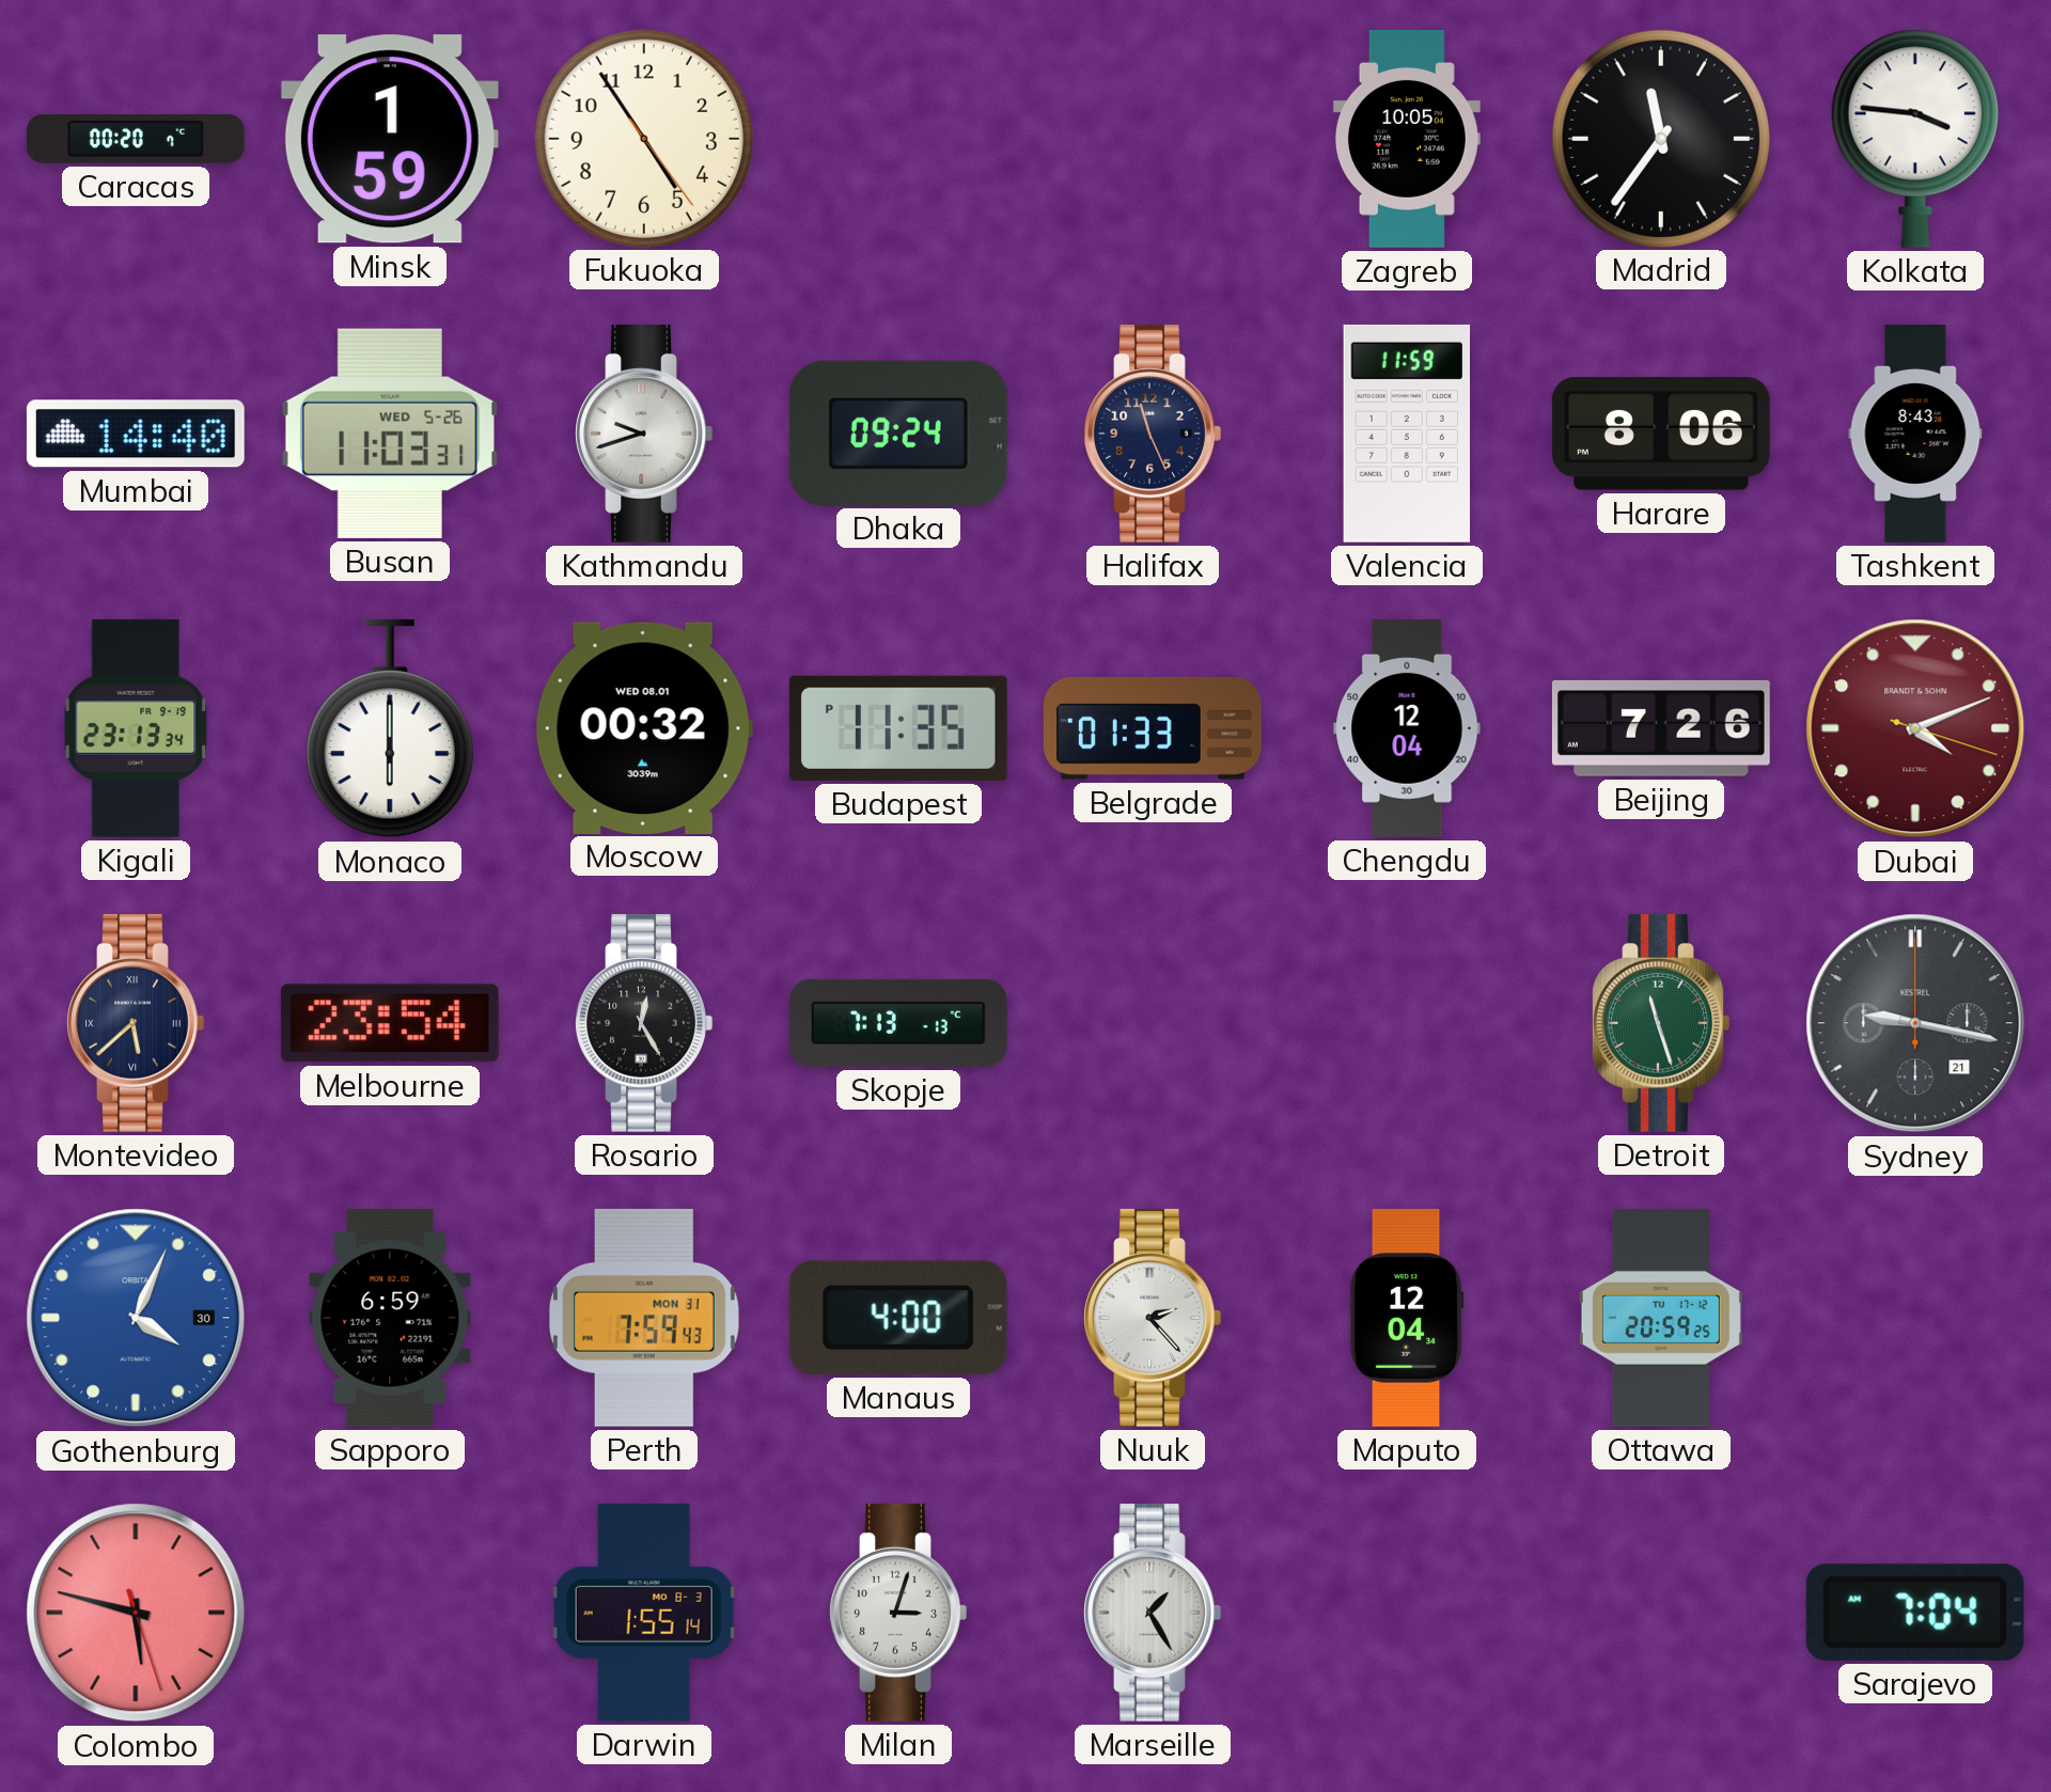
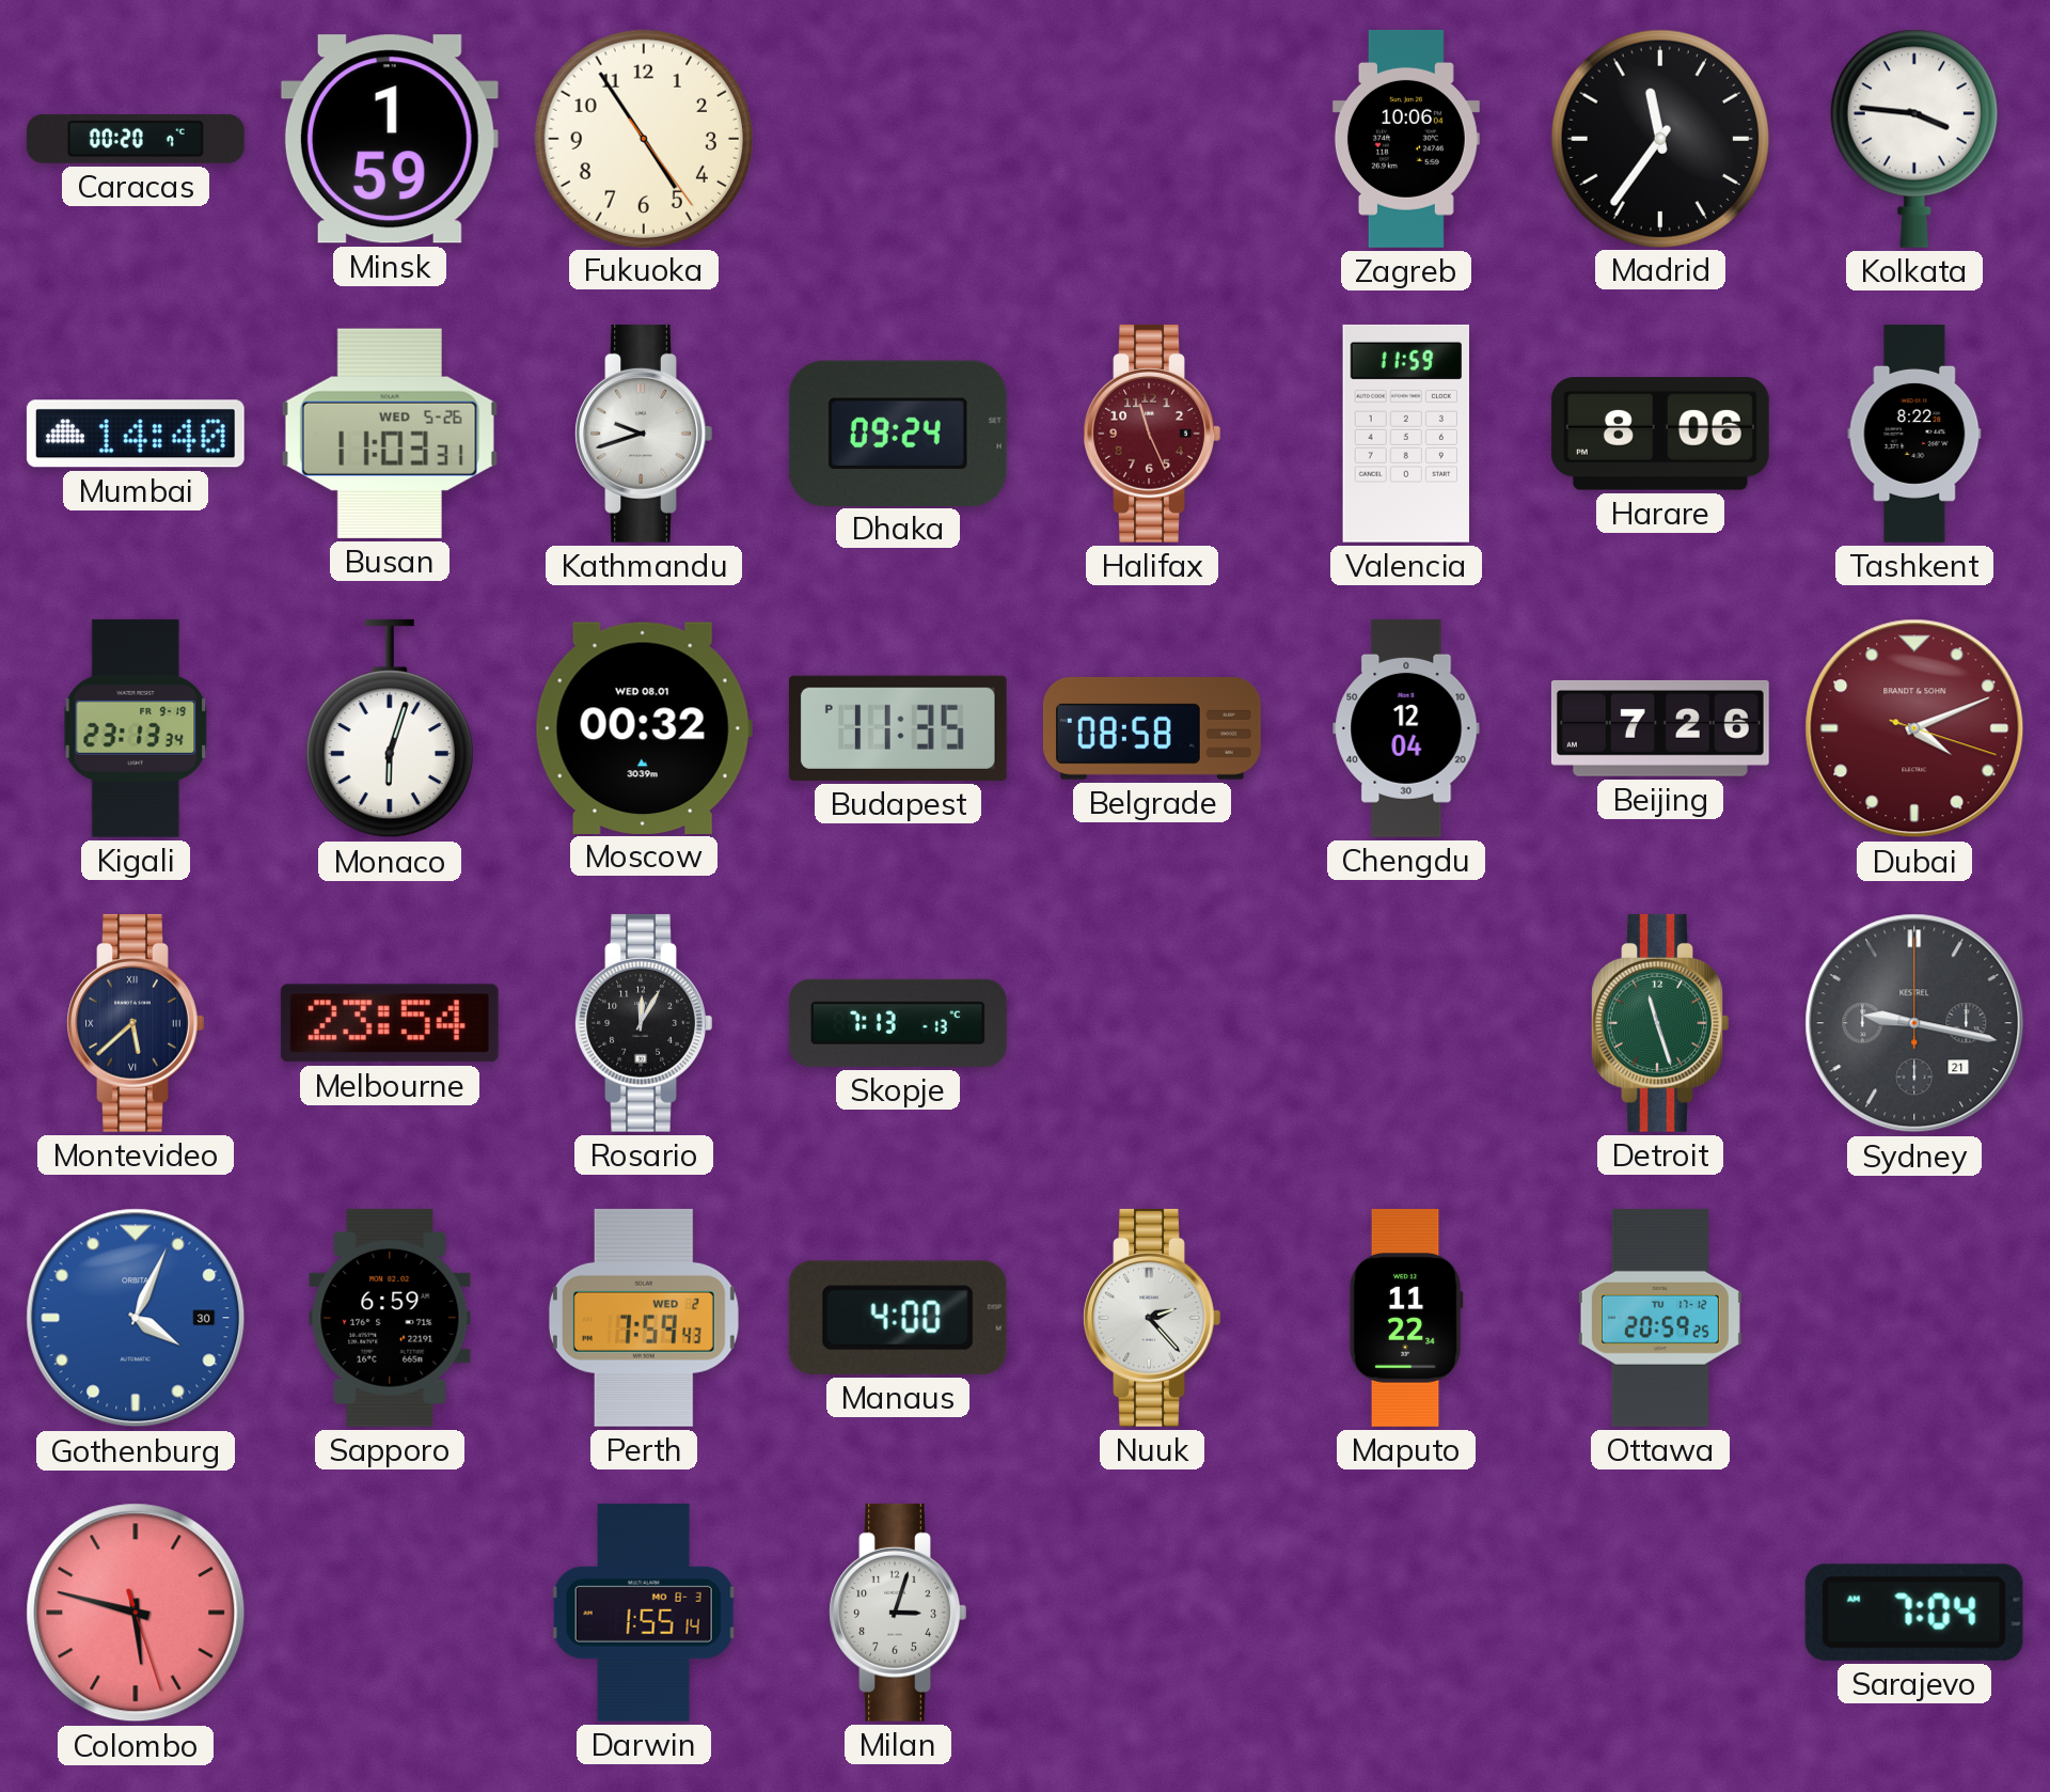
Zagreb: 10:05 -> 10:06 (1406, 139)
Halifax dial: navy -> burgundy (1152, 434)
Tashkent: 8:43 -> 8:22 (1914, 435)
Monaco: 6:00 -> 6:03 (390, 728)
Belgrade: 01:33 -> 08:58 (1152, 728)
Rosario: 12:25 -> 12:05 (644, 1023)
Perth date: MON 31 -> WED 2 (644, 1318)
Maputo: 12:04 -> 11:22 (1406, 1318)
Marseille: 1:25 -> none (1153, 1613)
